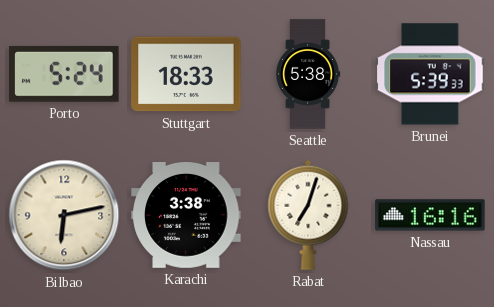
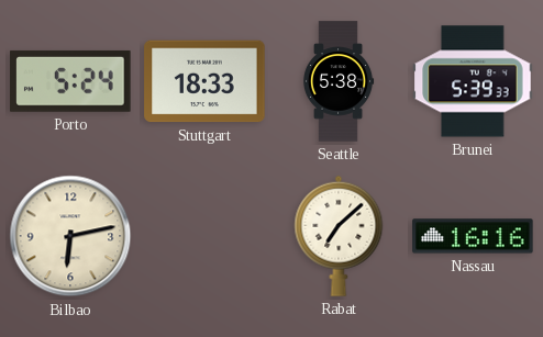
Karachi: 3:38 -> none (186, 216)
Rabat: 7:03 -> 7:08 (339, 236)
